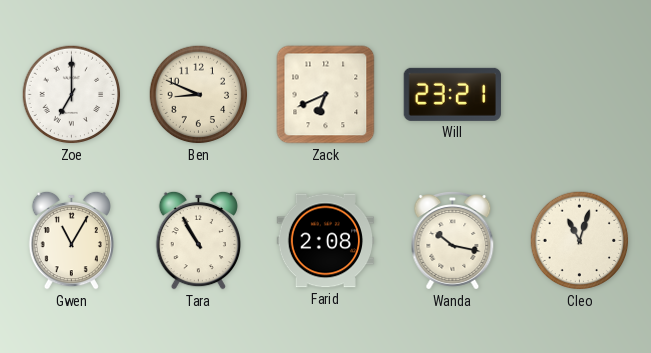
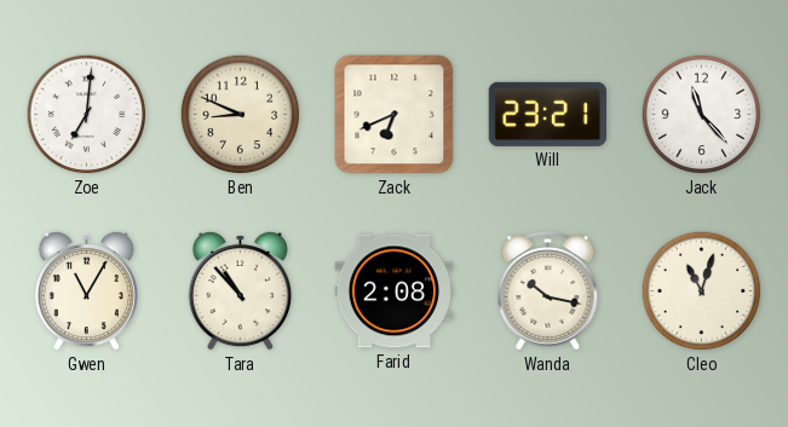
Zoe: 7:00 -> 7:01 (87, 115)
Jack: none -> 11:23 (702, 115)
Tara: 10:55 -> 10:53 (240, 290)
